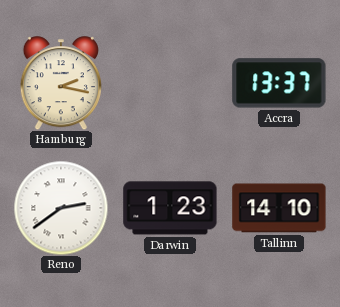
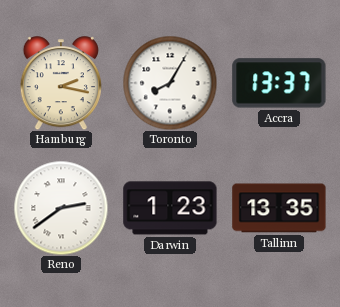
Toronto: none -> 8:05 (170, 83)
Tallinn: 14:10 -> 13:35 (279, 208)
